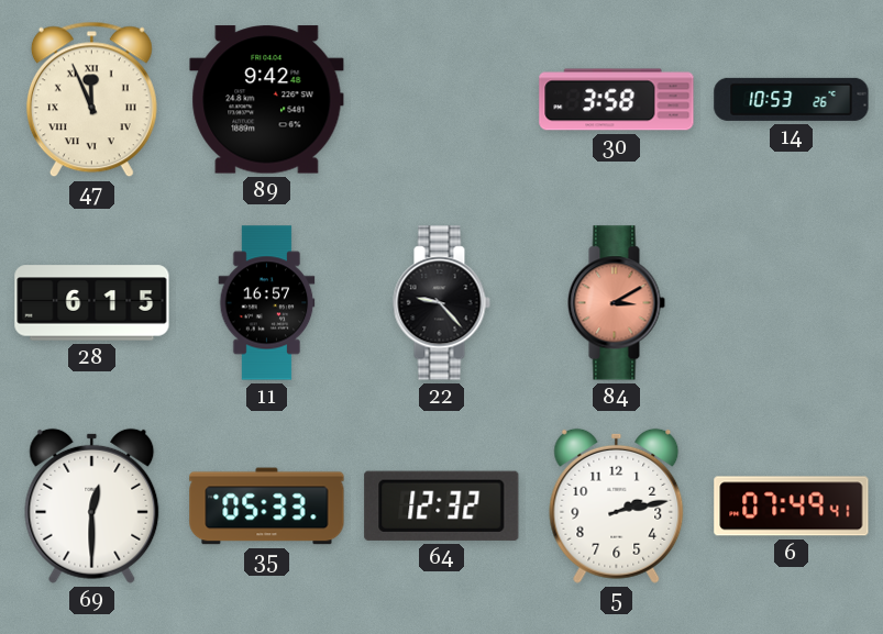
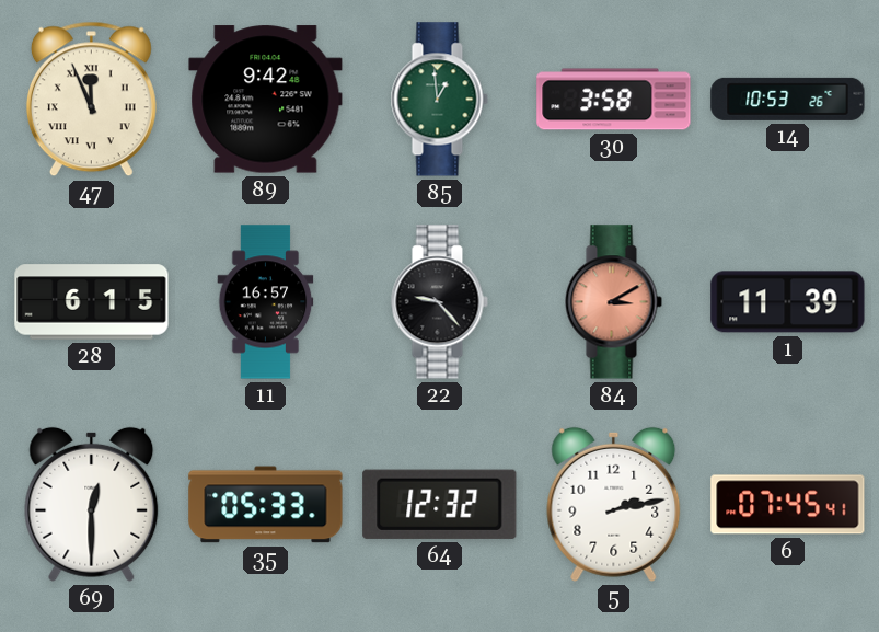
85: none -> 12:59 (439, 100)
1: none -> 11:39 (788, 302)
6: 07:49 -> 07:45 (788, 505)
